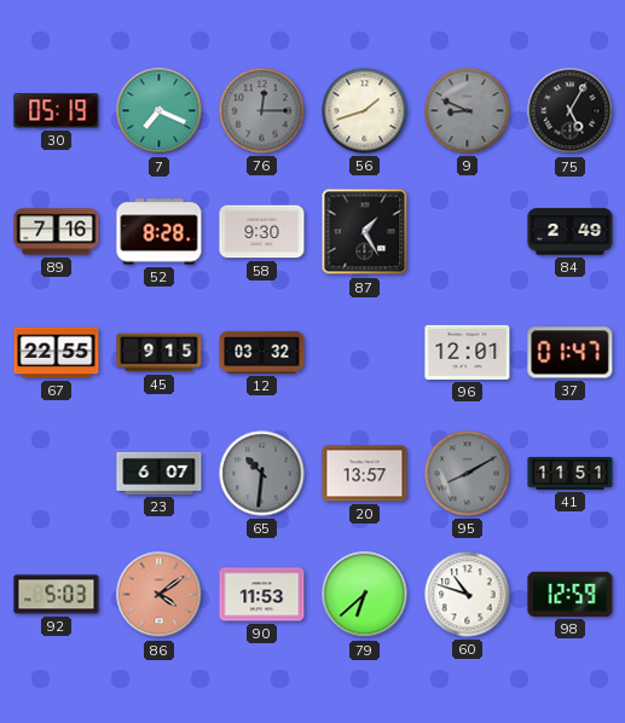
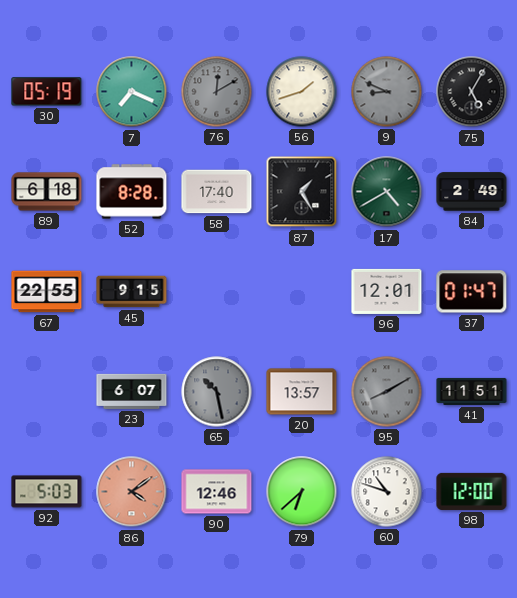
76: 12:15 -> 12:10 (217, 92)
89: 7:16 -> 6:18 (47, 192)
58: 9:30 -> 17:40 (217, 192)
17: none -> 4:40 (387, 192)
12: 03:32 -> none (262, 352)
65: 10:31 -> 10:28 (217, 392)
90: 11:53 -> 12:46 (217, 492)
98: 12:59 -> 12:00 (472, 491)
